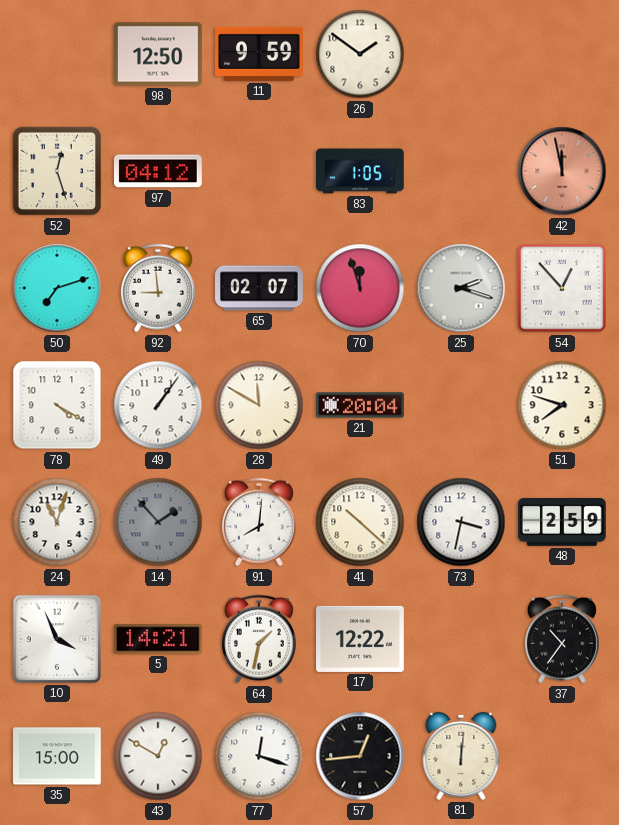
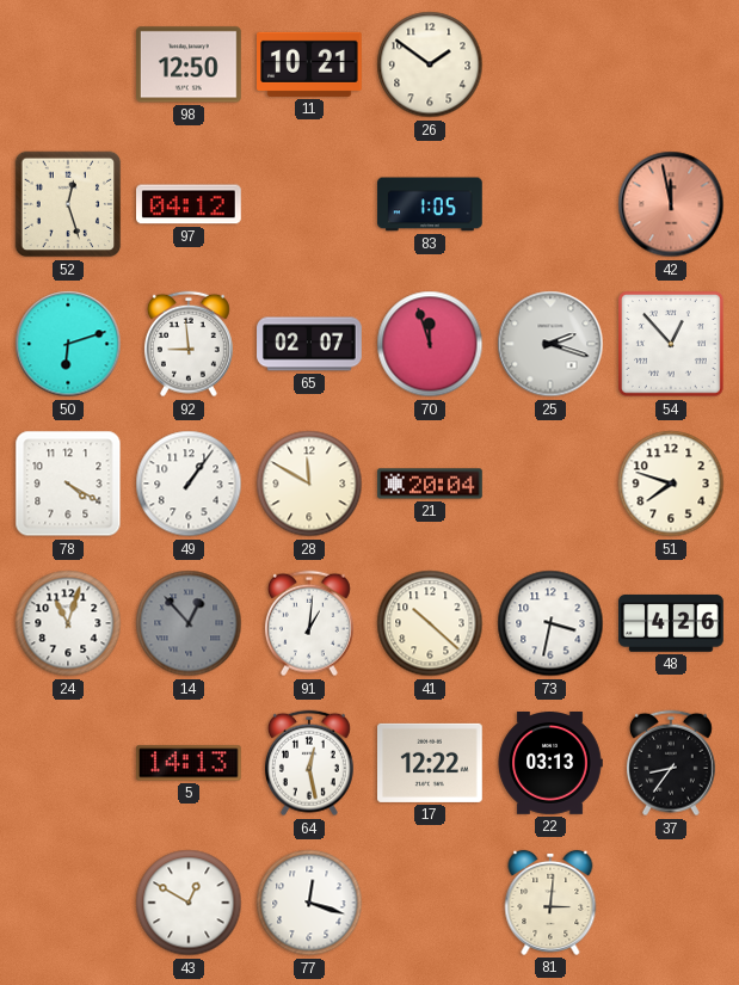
11: 9:59 -> 10:21 (310, 64)
50: 7:12 -> 6:12 (68, 344)
14: 1:53 -> 12:53 (189, 623)
91: 8:01 -> 1:01 (309, 623)
48: 2:59 -> 4:26 (672, 623)
10: 3:56 -> none (57, 639)
5: 14:21 -> 14:13 (190, 763)
64: 1:32 -> 12:28 (309, 763)
22: none -> 03:13 (550, 764)
37: 10:36 -> 8:36 (671, 763)
35: 15:00 -> none (57, 756)
57: 12:44 -> none (360, 756)
81: 12:01 -> 3:01 (550, 903)
